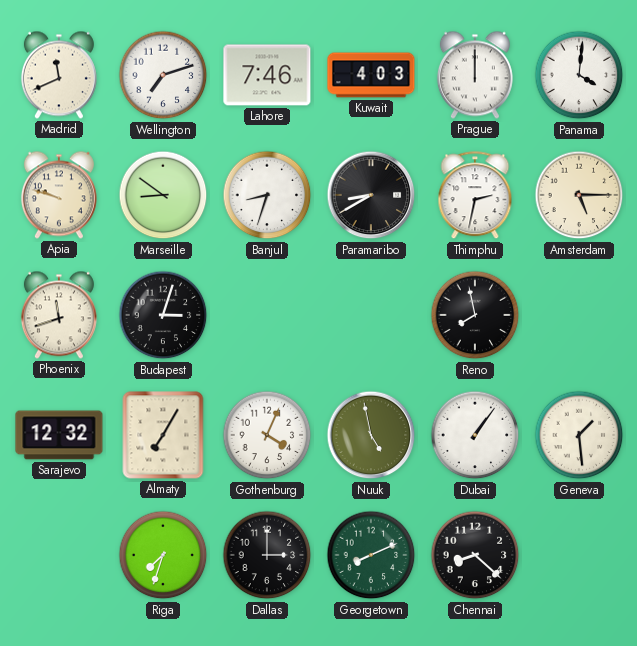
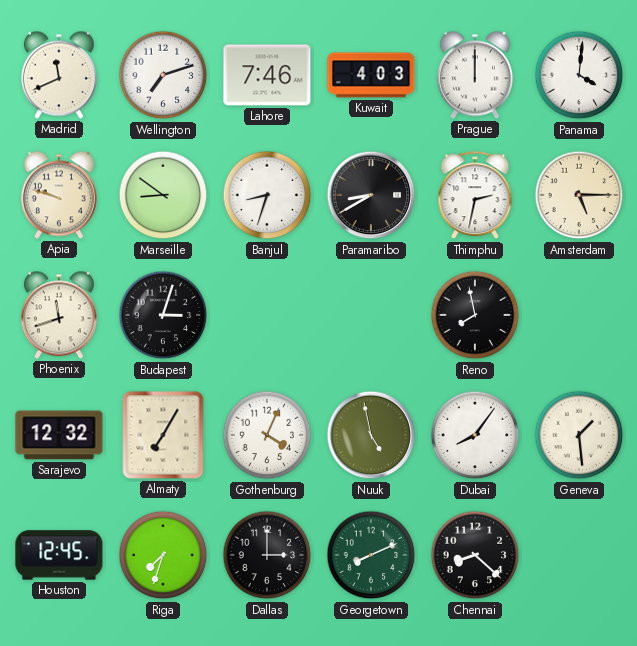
Dubai: 1:06 -> 8:06 (475, 435)
Houston: none -> 12:45 (59, 555)
